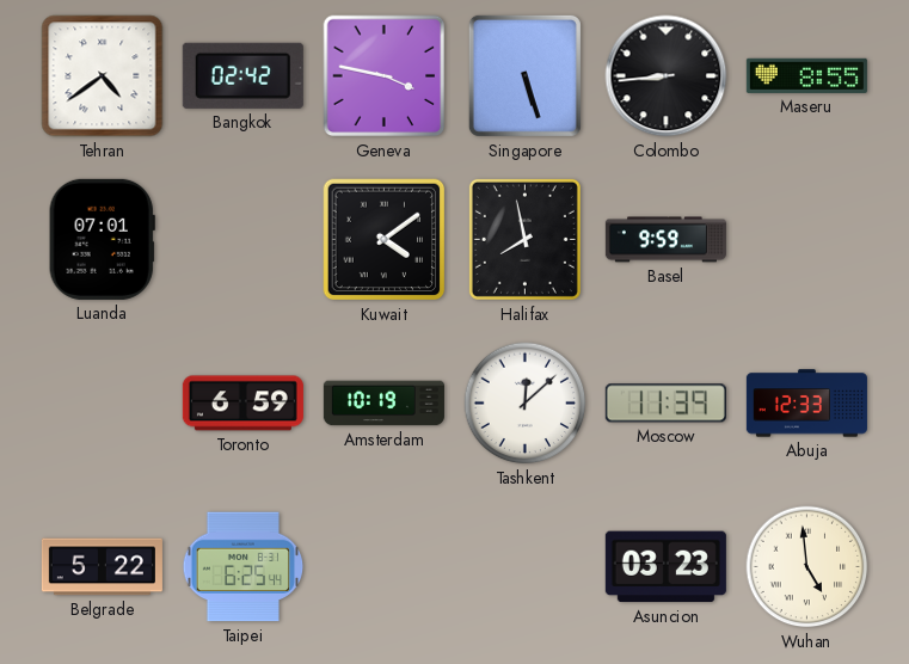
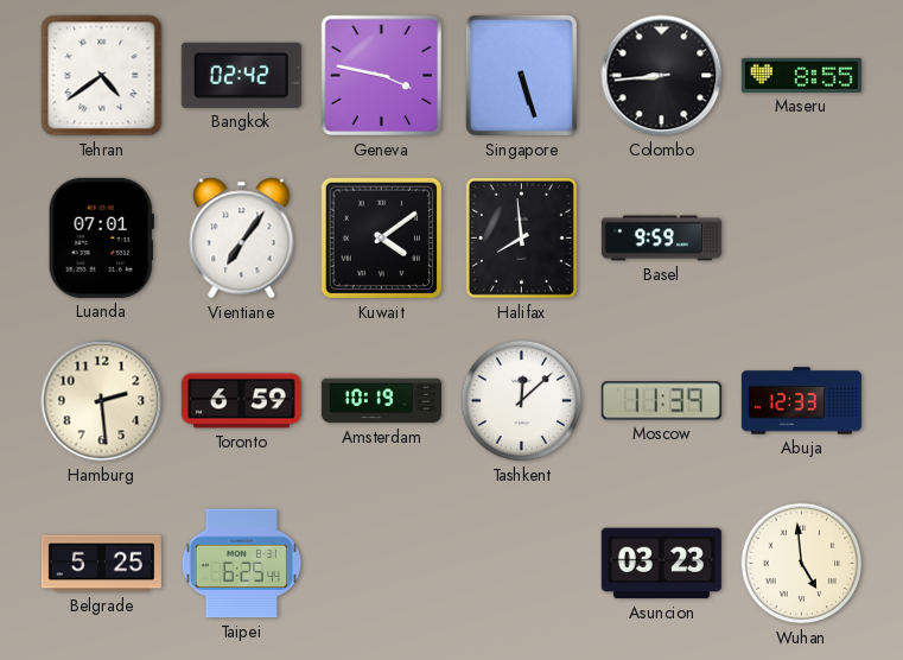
Vientiane: none -> 7:06 (242, 239)
Halifax: 7:58 -> 7:59 (521, 237)
Hamburg: none -> 2:29 (102, 401)
Belgrade: 5:22 -> 5:25 (101, 564)
